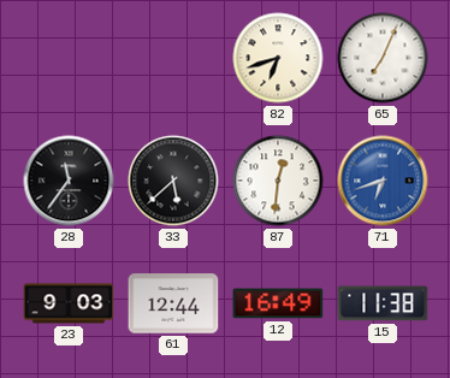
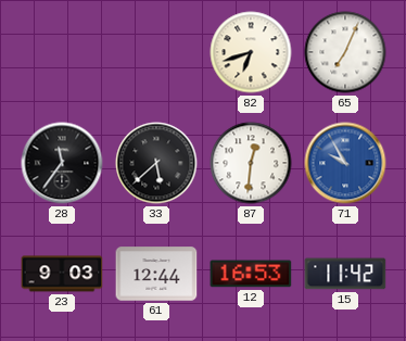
71: 6:42 -> 9:55 (345, 163)
12: 16:49 -> 16:53 (251, 274)
15: 11:38 -> 11:42 (345, 274)
